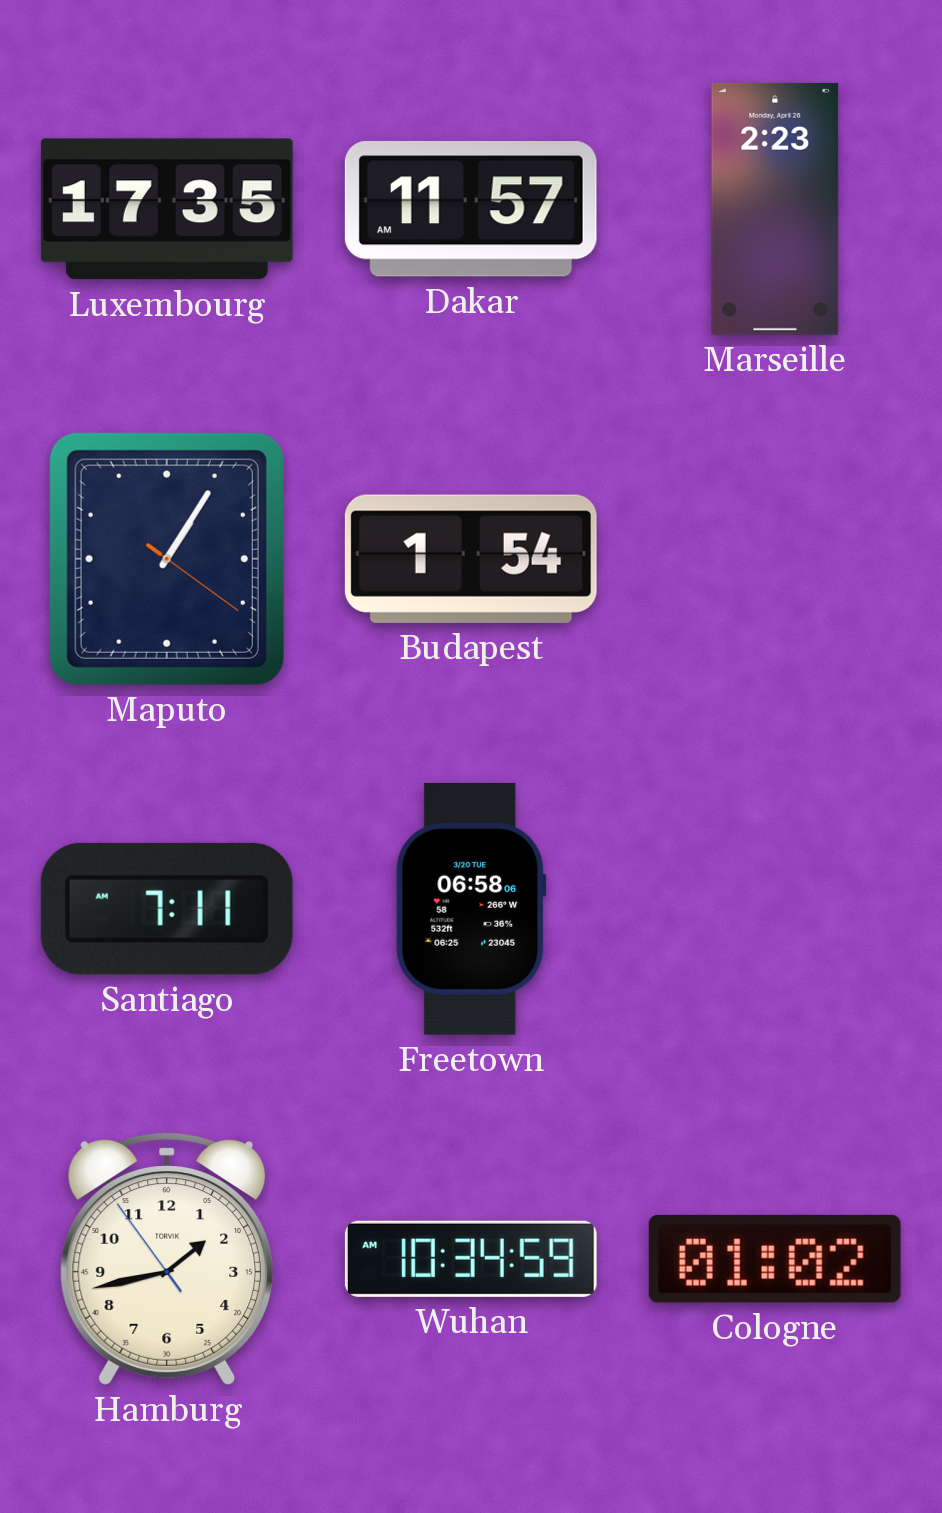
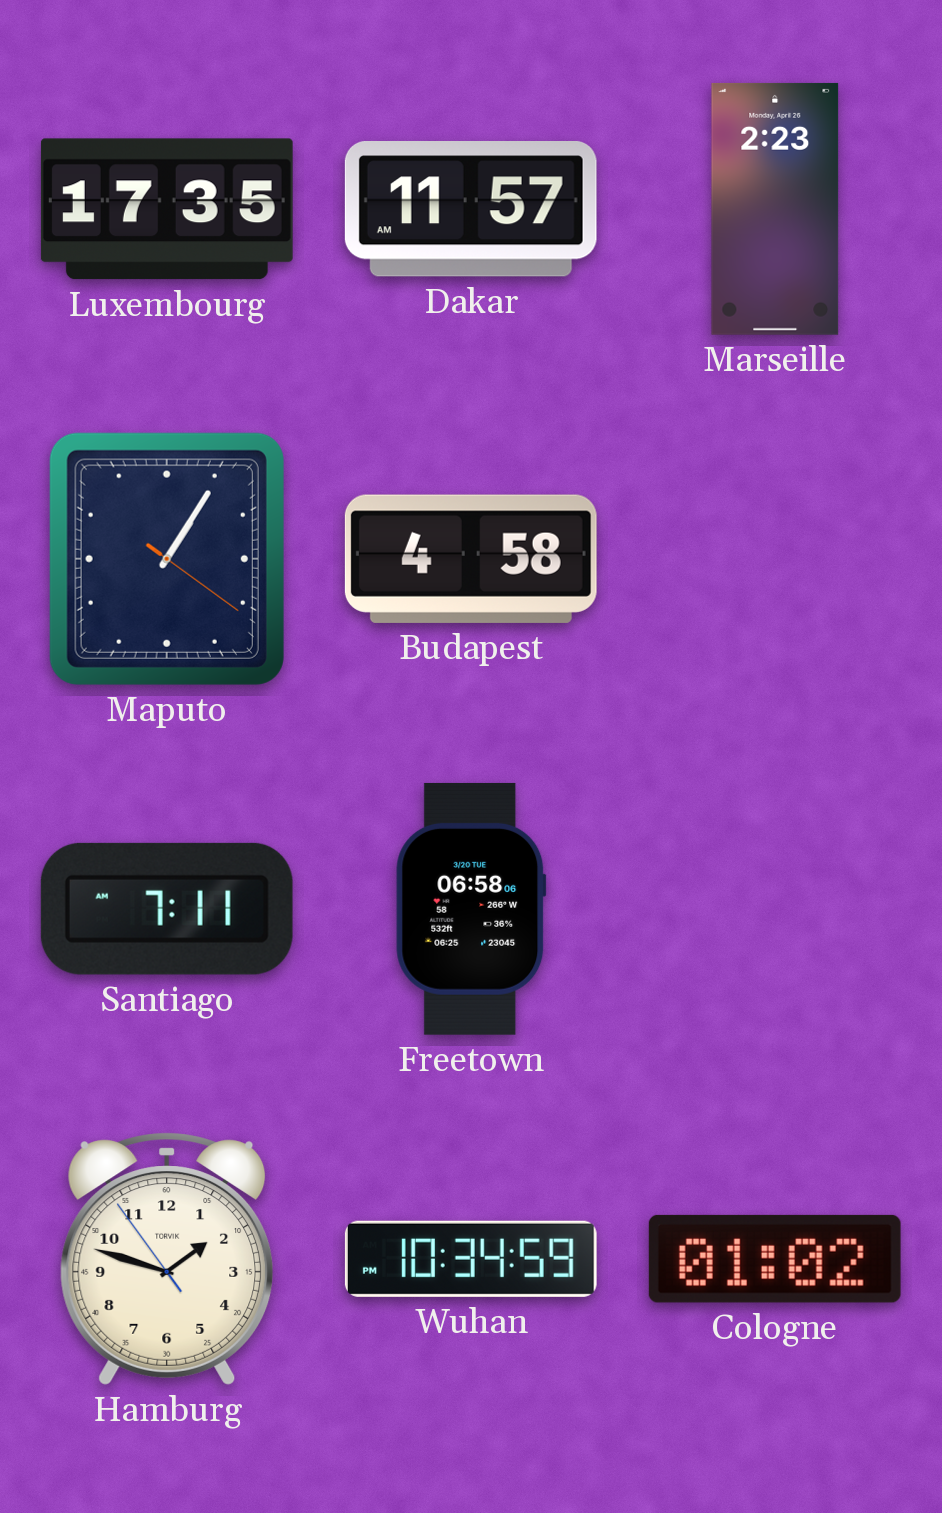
Budapest: 1:54 -> 4:58 (471, 559)
Hamburg: 1:42 -> 1:47 (167, 1259)
Wuhan: 10:34:59 AM -> 10:34:59 PM (471, 1259)
